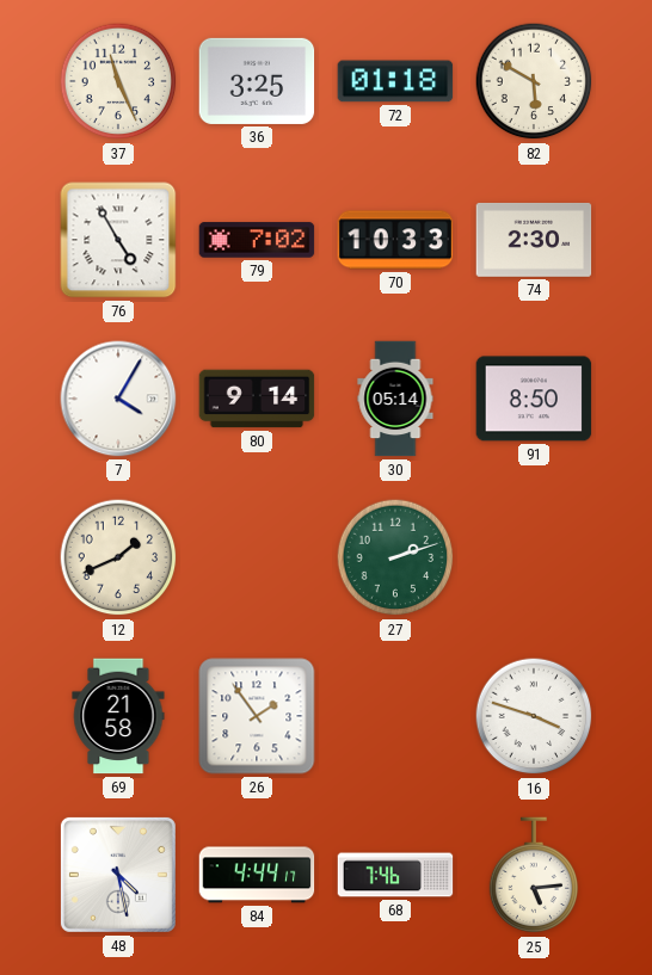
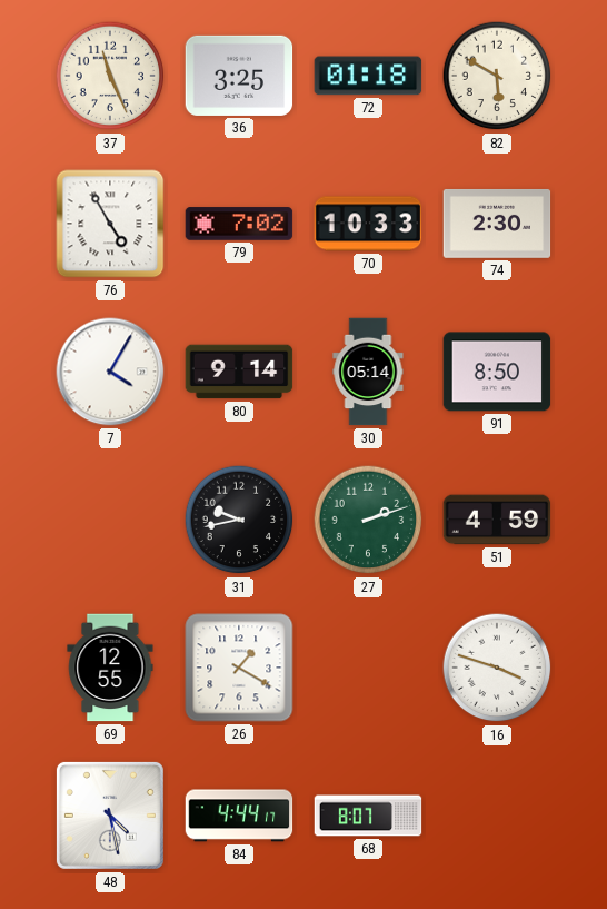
12: 1:41 -> none (118, 557)
31: none -> 9:43 (239, 520)
51: none -> 4:59 (497, 520)
69: 21:58 -> 12:55 (110, 668)
26: 1:54 -> 1:20 (239, 668)
68: 7:46 -> 8:07 (368, 816)
25: 5:14 -> none (534, 876)
